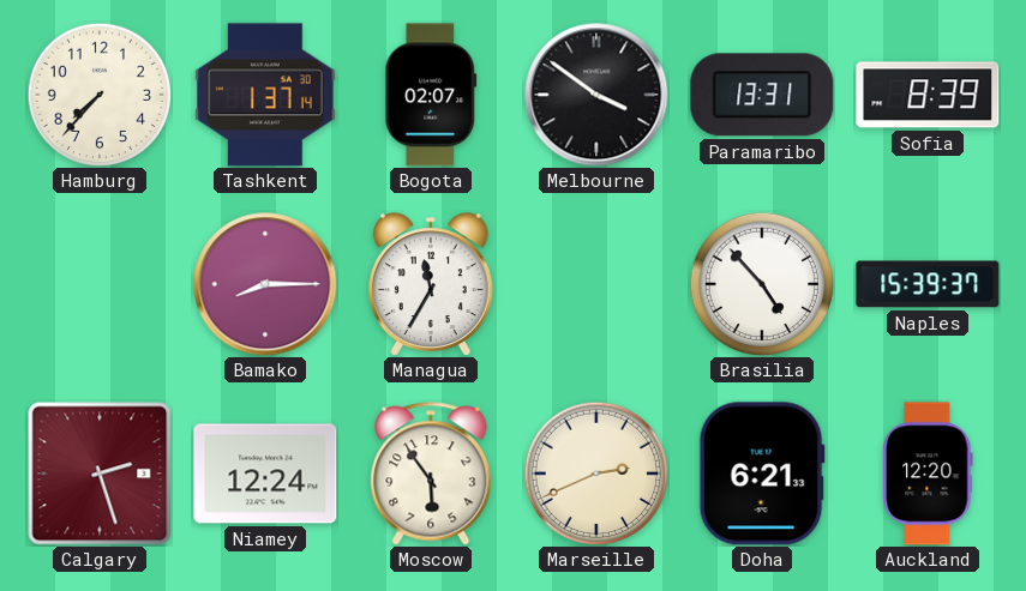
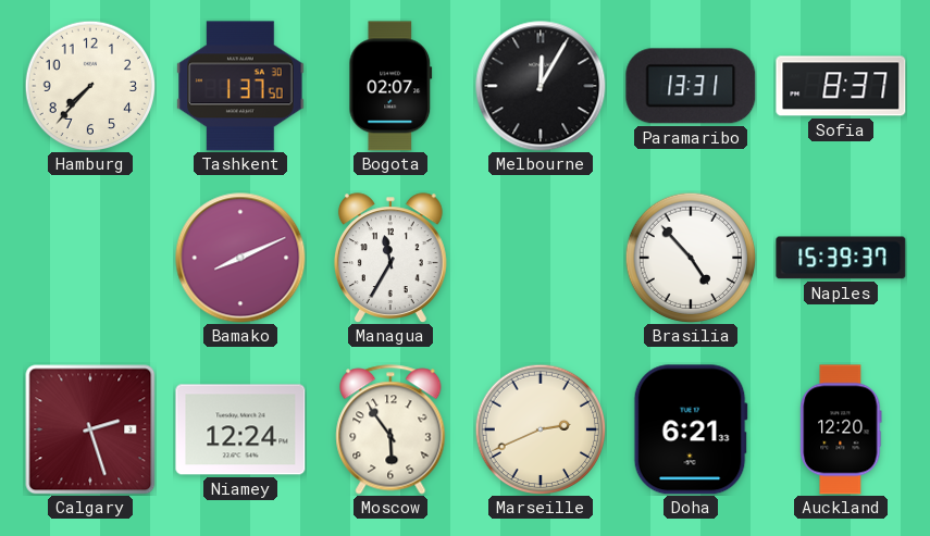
Tashkent: 1:37:14 -> 1:37:50 (240, 86)
Melbourne: 3:51 -> 12:05 (541, 86)
Sofia: 8:39 -> 8:37 (841, 86)
Bamako: 8:15 -> 8:11 (240, 258)
